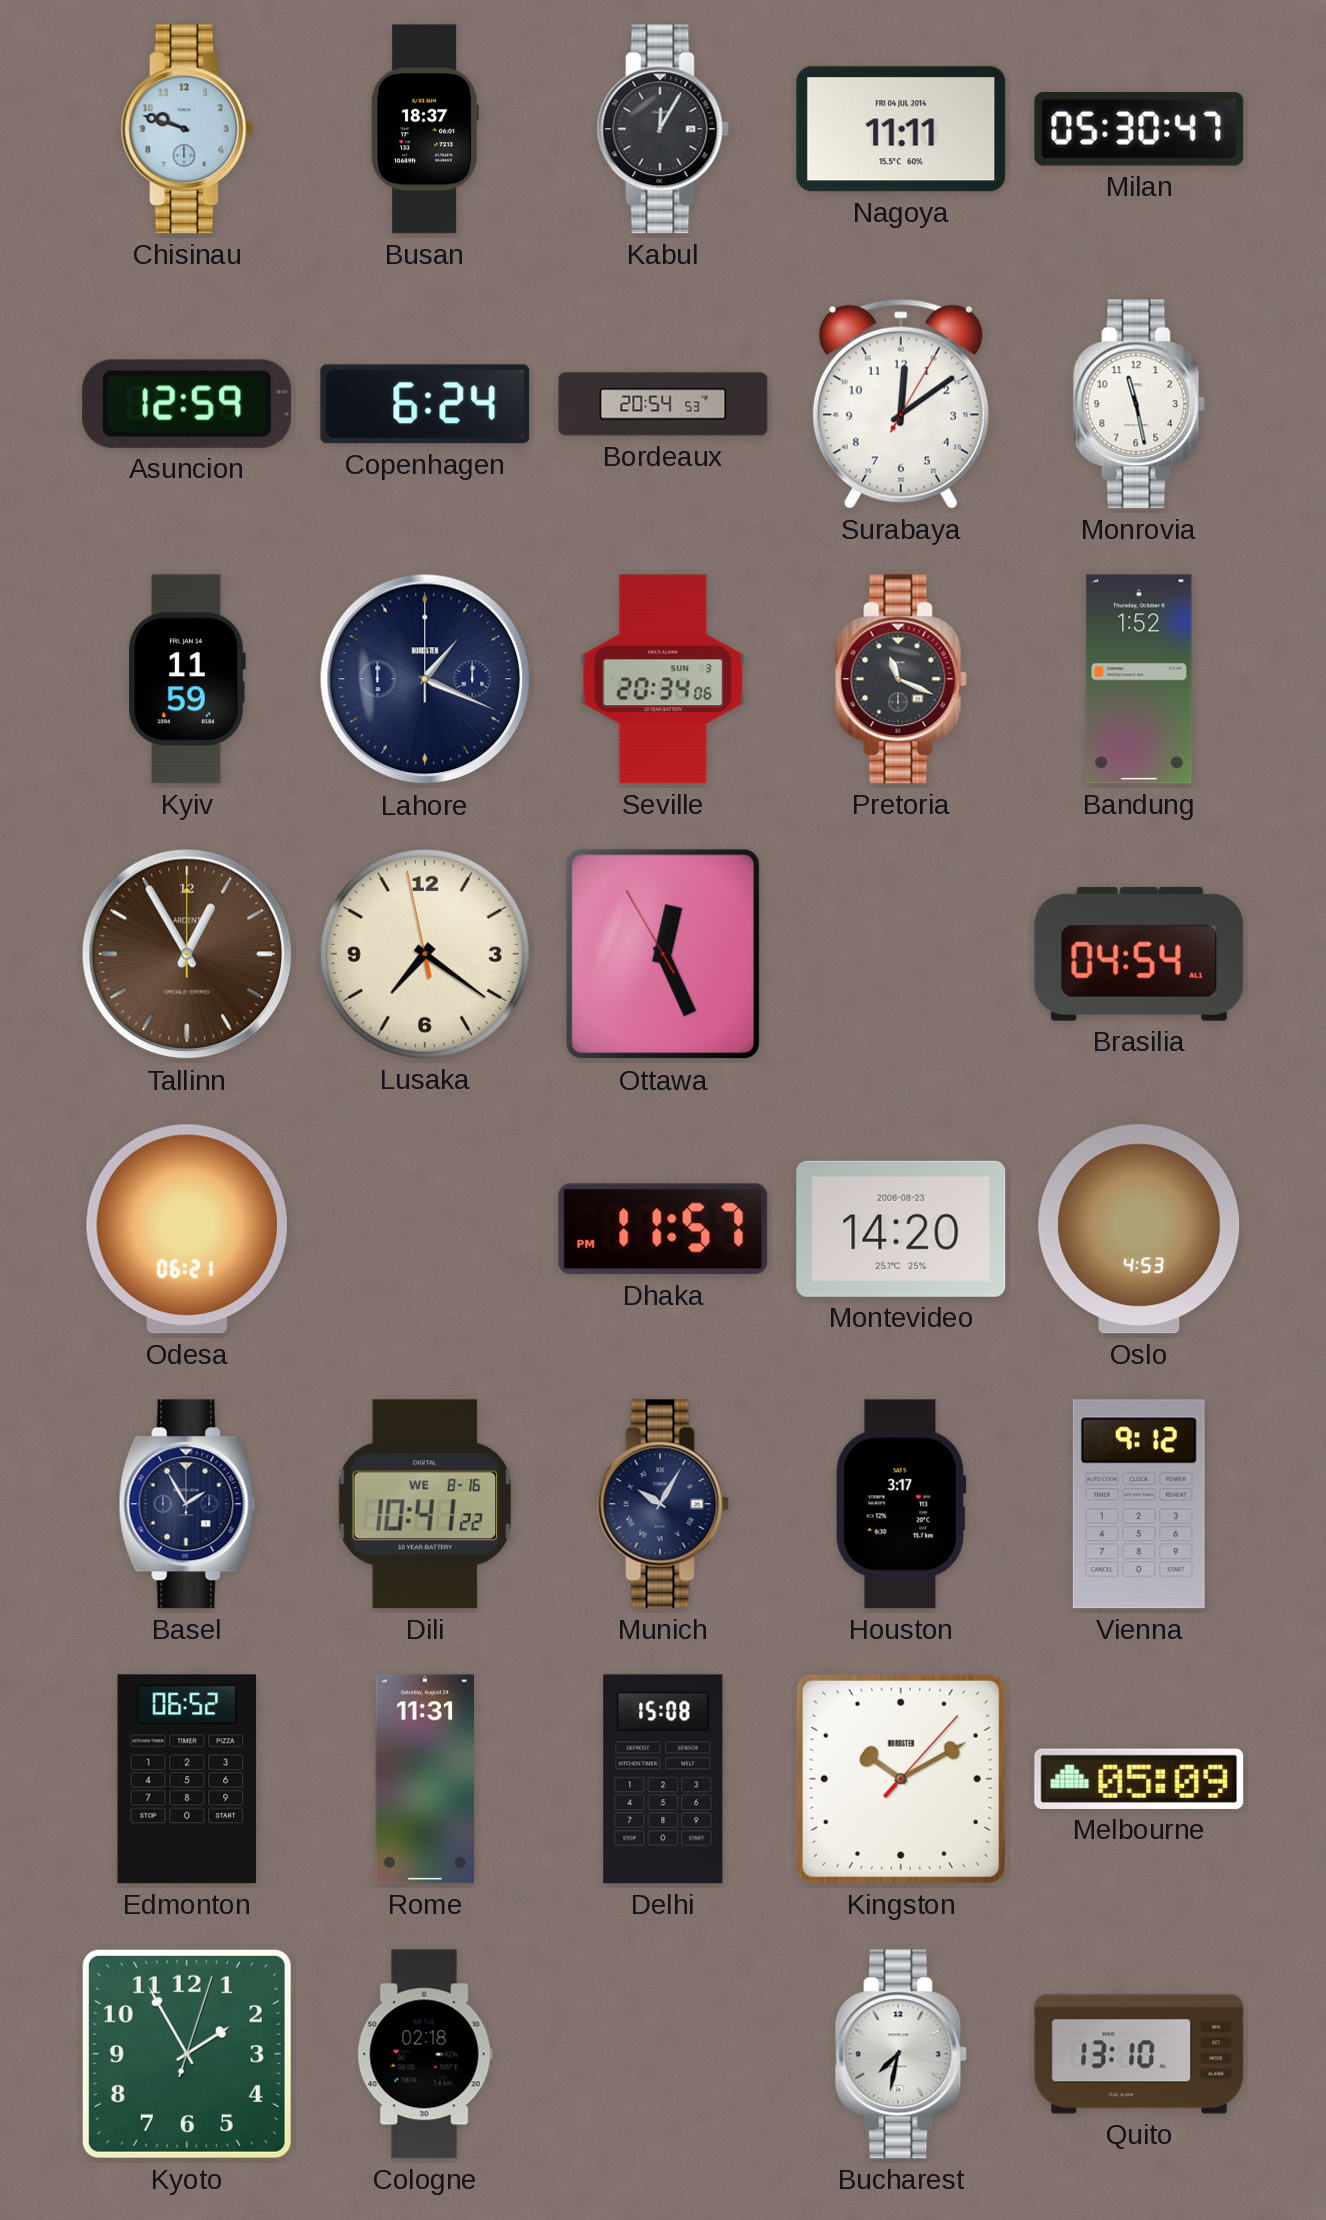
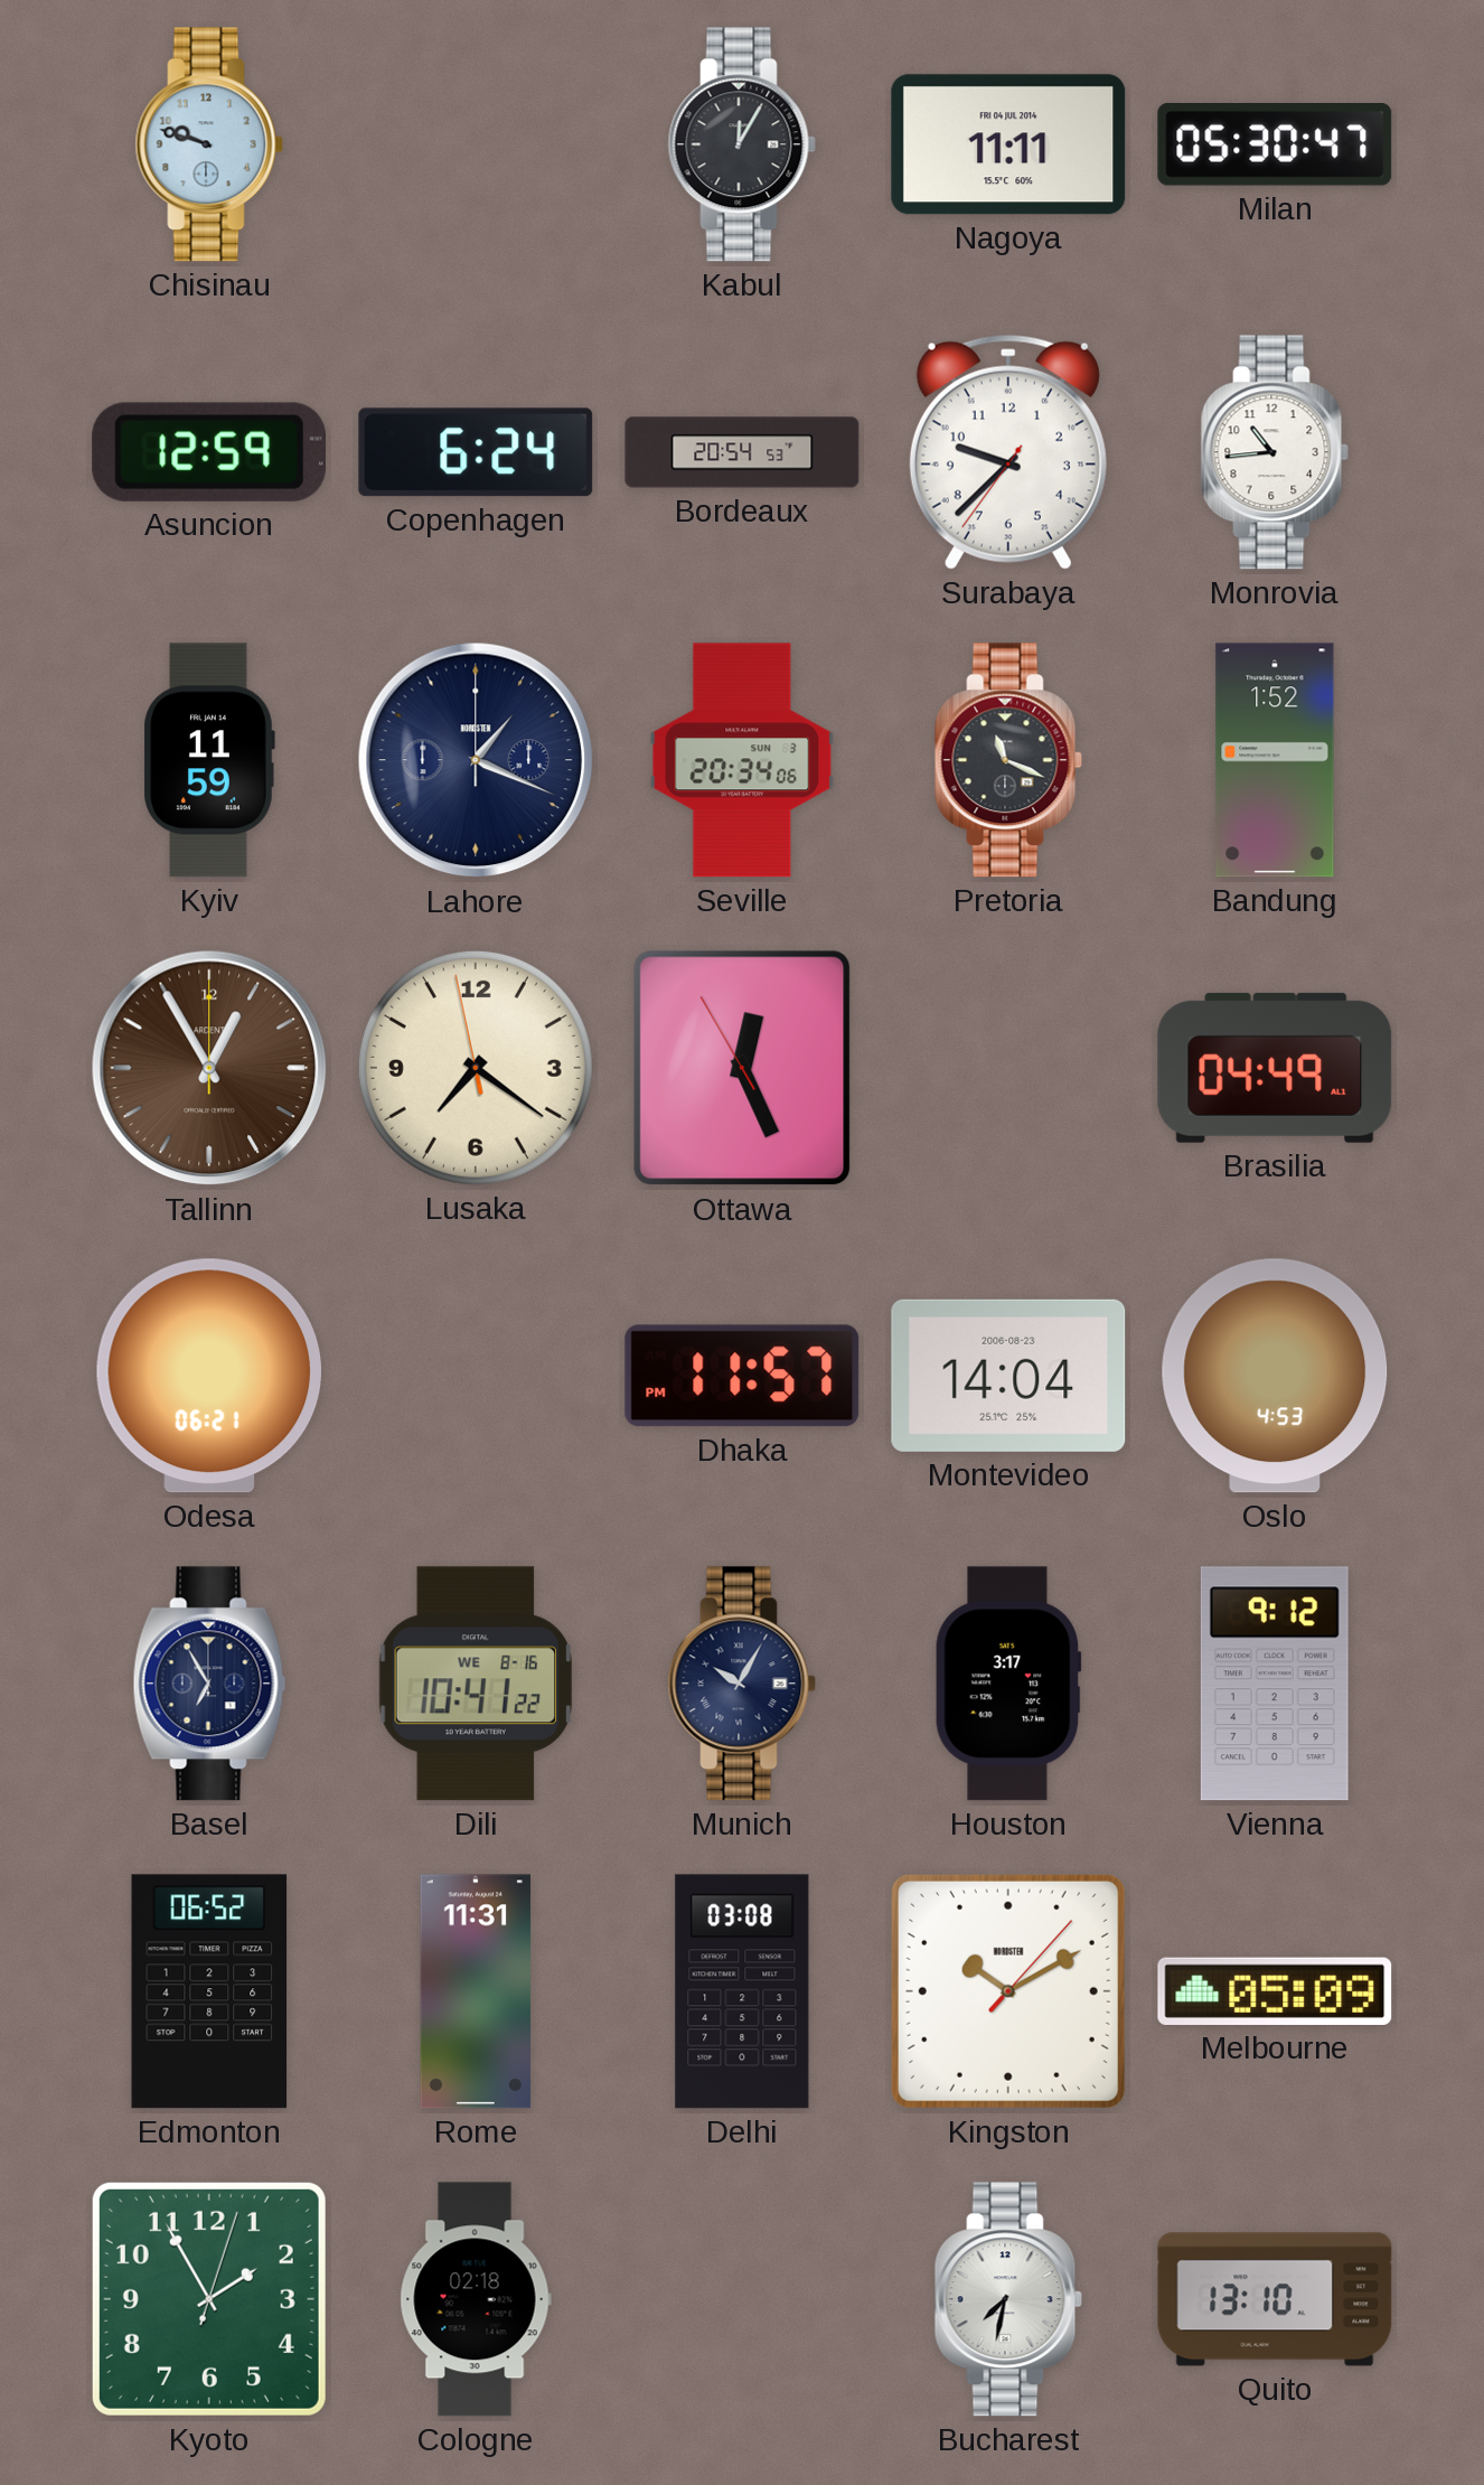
Busan: 18:37 -> none (425, 129)
Surabaya: 12:09 -> 9:37 (1008, 452)
Monrovia: 11:28 -> 10:44 (1275, 452)
Brasilia: 04:54 -> 04:49 (1275, 1068)
Montevideo: 14:20 -> 14:04 (1008, 1376)
Basel: 1:55 -> 6:55 (209, 1684)
Delhi: 15:08 -> 03:08 (742, 1991)
